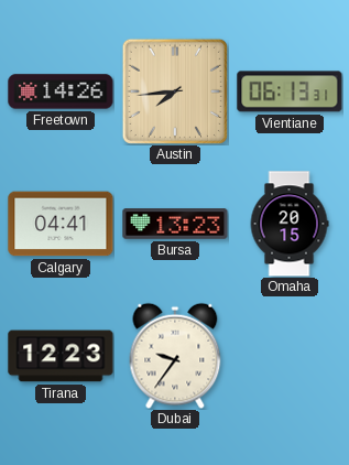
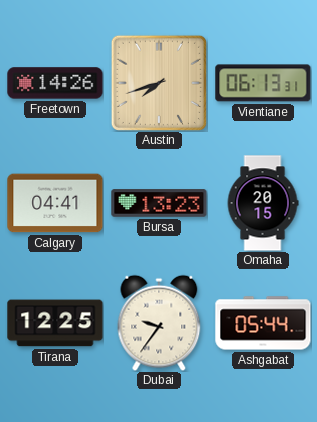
Austin: 7:44 -> 7:42 (159, 83)
Tirana: 12:23 -> 12:25 (55, 323)
Ashgabat: none -> 05:44 (263, 323)
